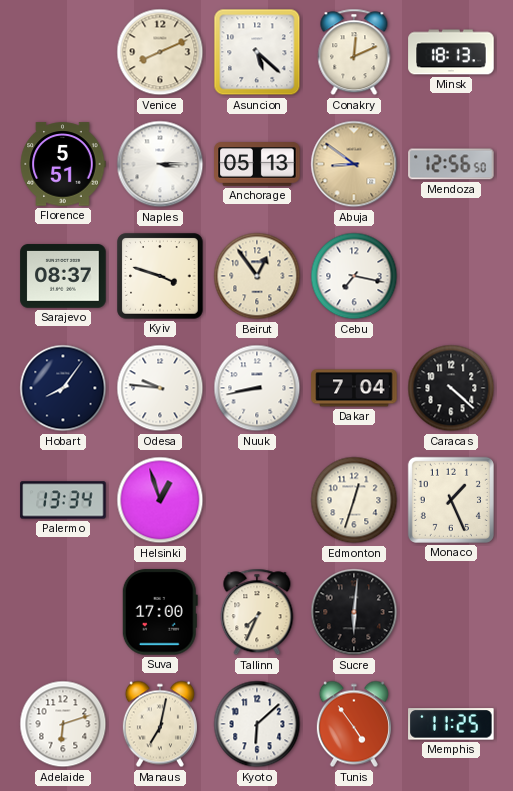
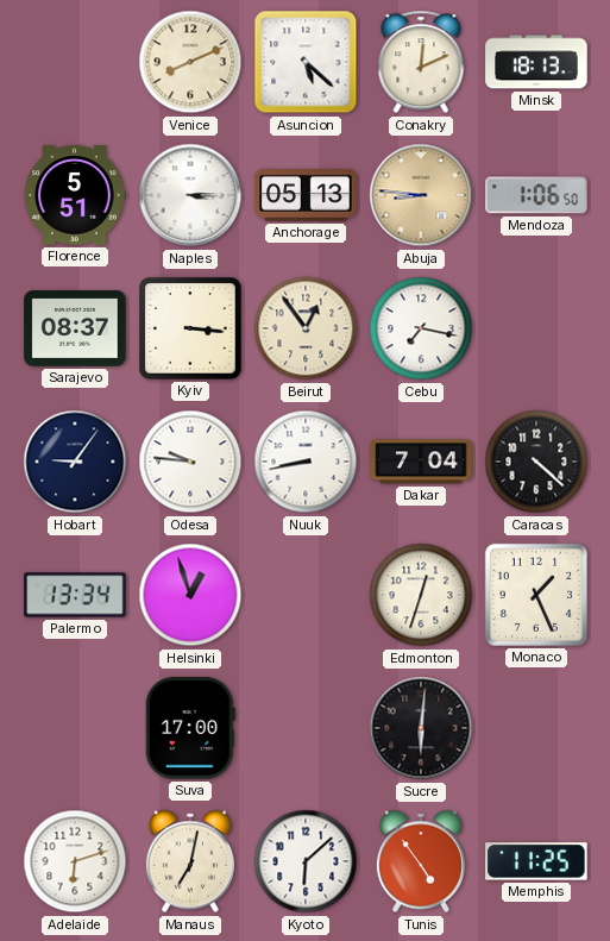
Abuja: 8:51 -> 8:46 (421, 195)
Mendoza: 12:56 -> 1:06 (536, 195)
Kyiv: 3:48 -> 3:16 (190, 328)
Hobart: 8:06 -> 9:06 (75, 462)
Tallinn: 7:34 -> none (257, 612)
